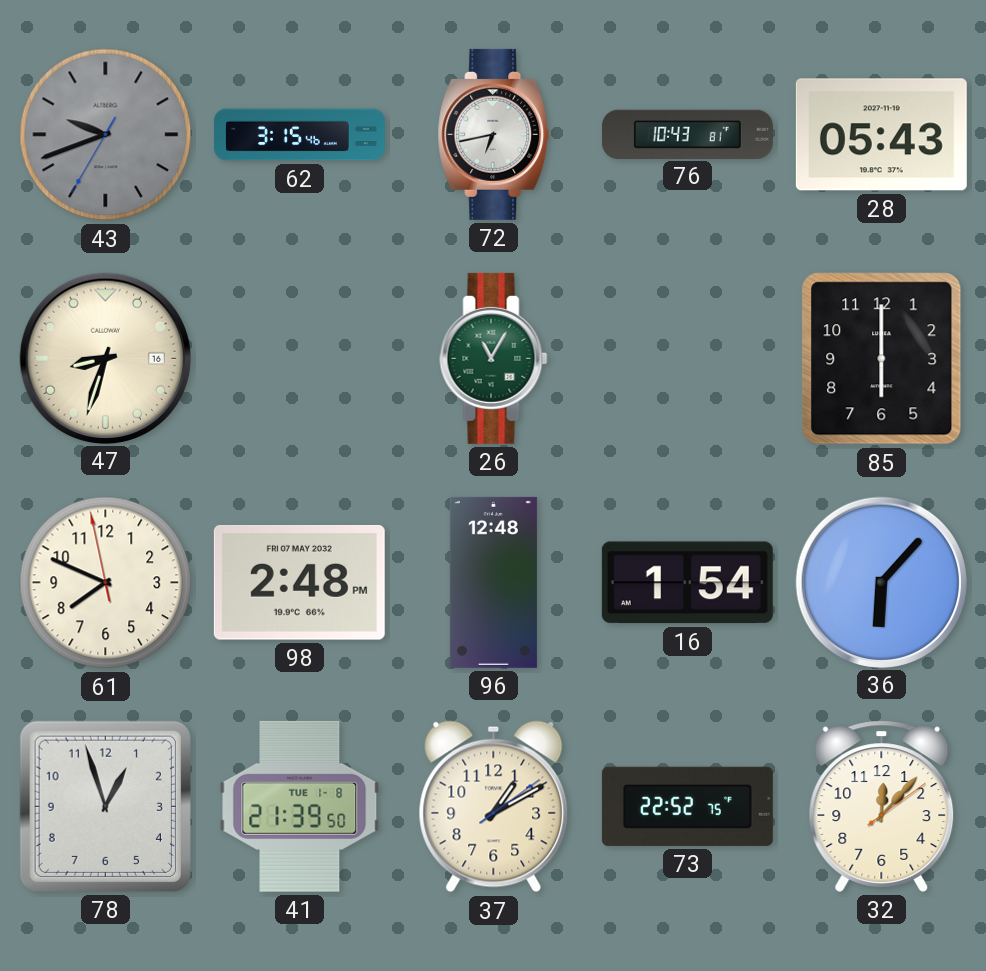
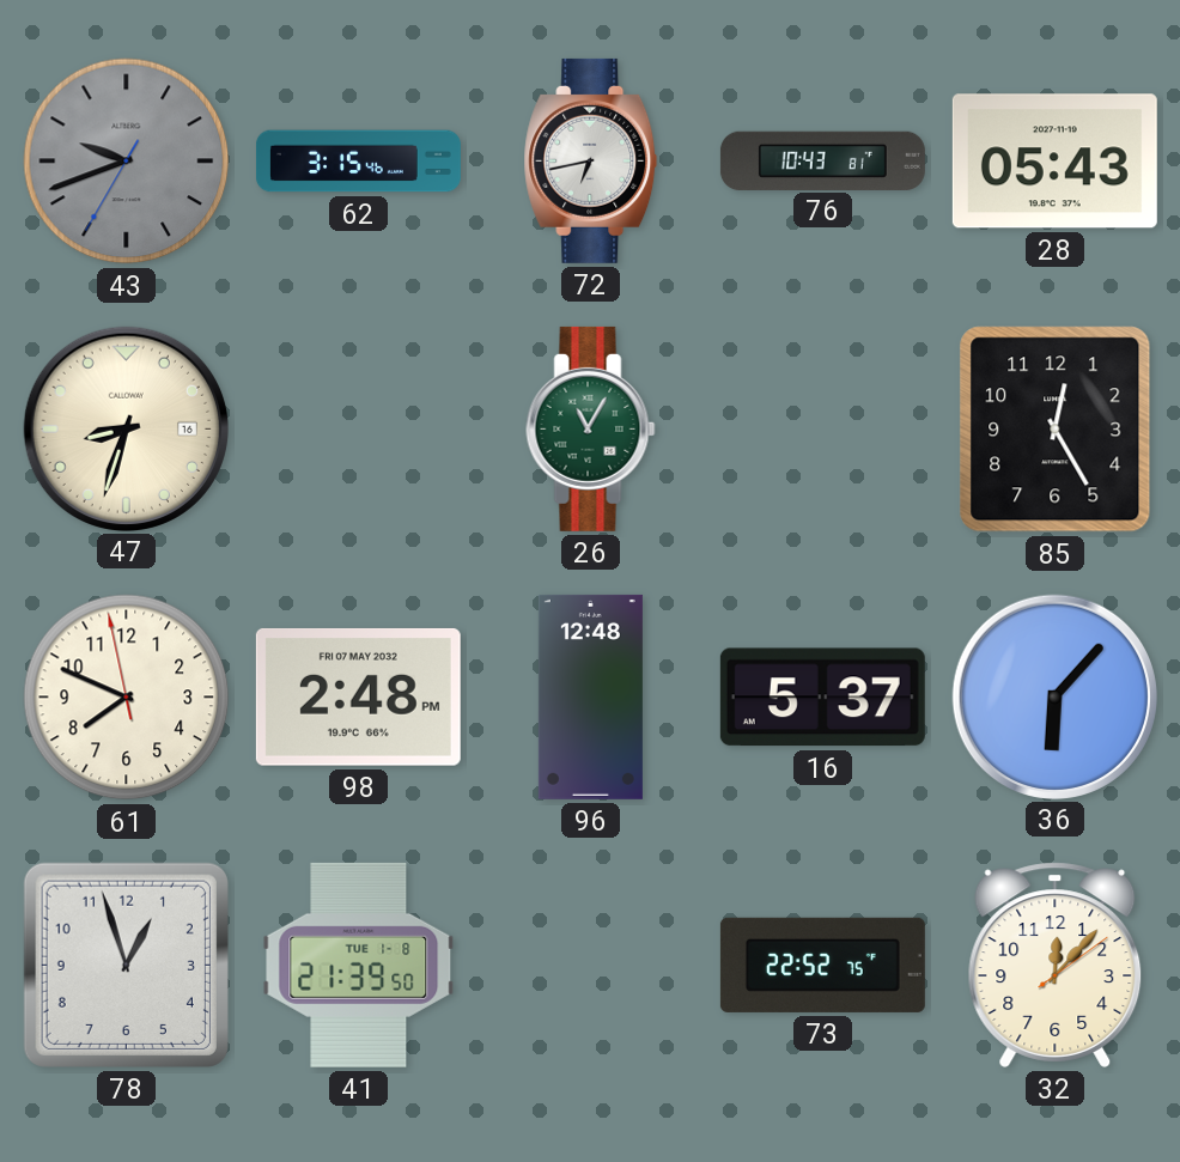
85: 6:00 -> 12:25 (1056, 430)
16: 1:54 -> 5:37 (822, 698)
37: 1:10 -> none (494, 807)
